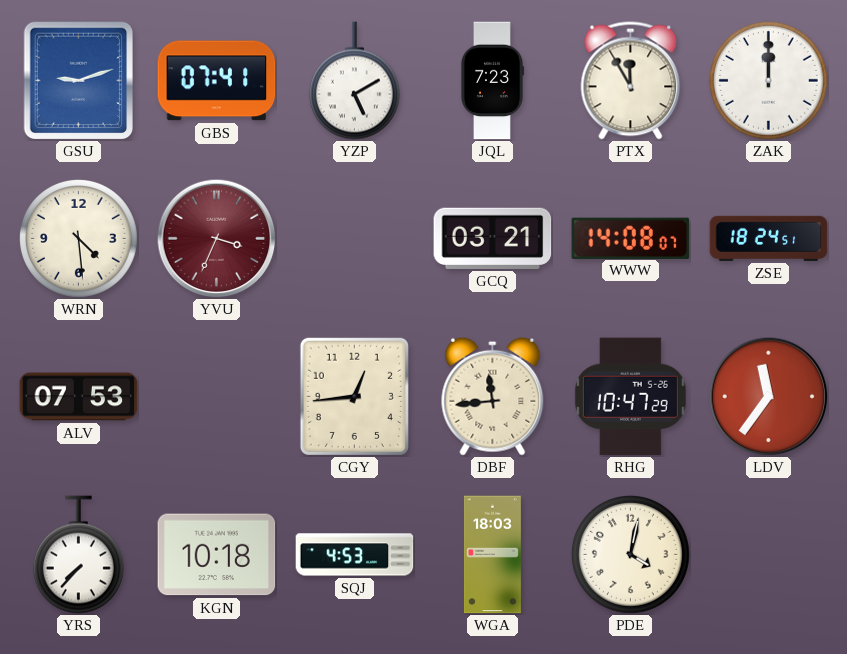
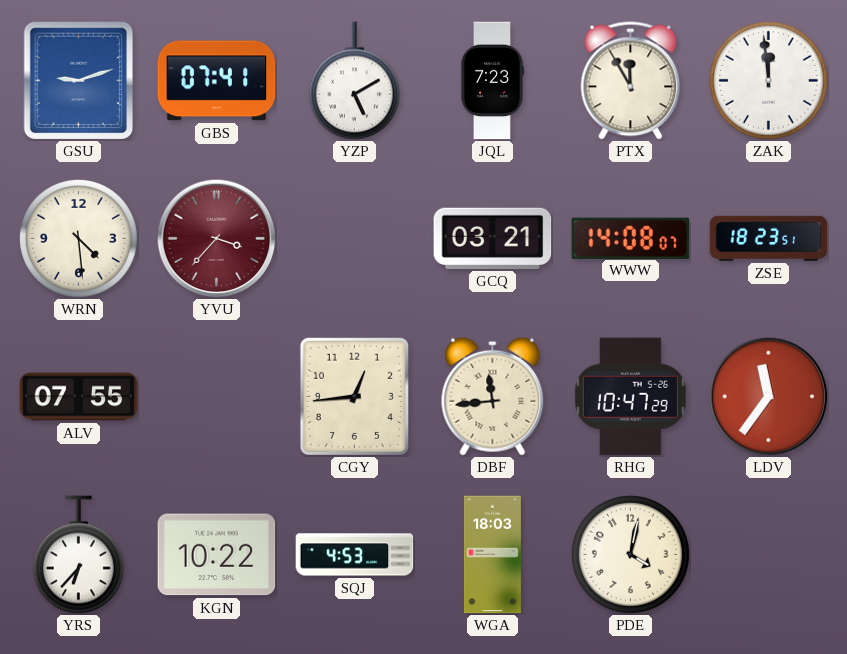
ZAK: 12:00 -> 11:59 (769, 81)
YVU: 3:34 -> 3:37 (216, 238)
ZSE: 18:24 -> 18:23 (769, 238)
ALV: 07:53 -> 07:55 (79, 397)
YRS: 7:37 -> 6:37 (78, 555)
KGN: 10:18 -> 10:22 (217, 555)
